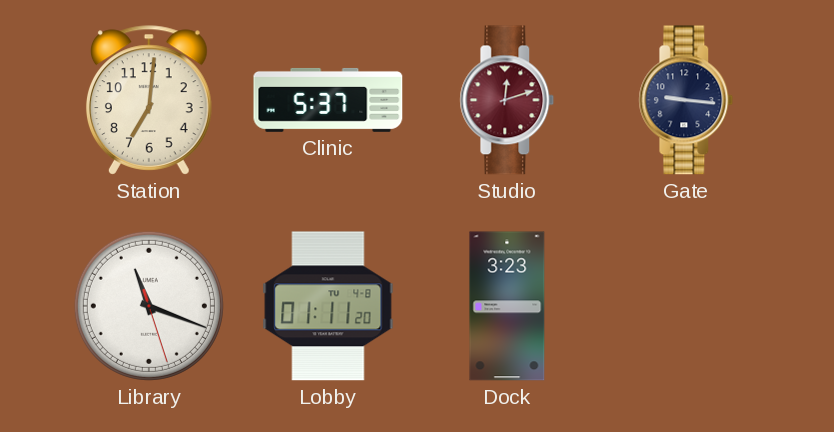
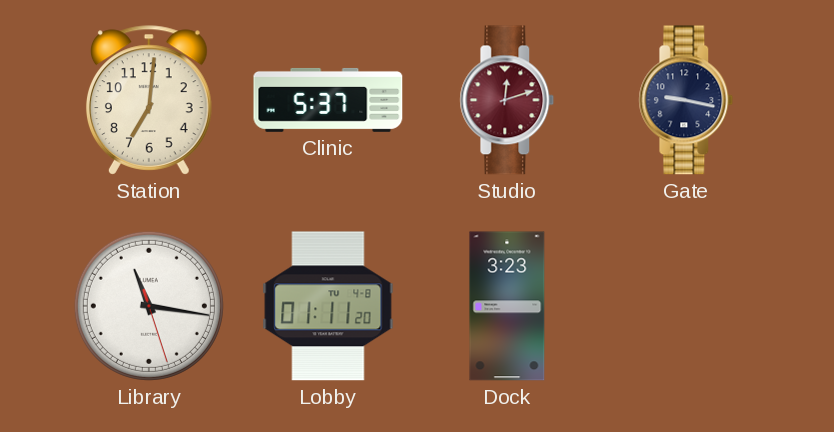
Gate: 9:16 -> 9:17 (686, 100)
Library: 11:18 -> 11:16 (149, 306)
